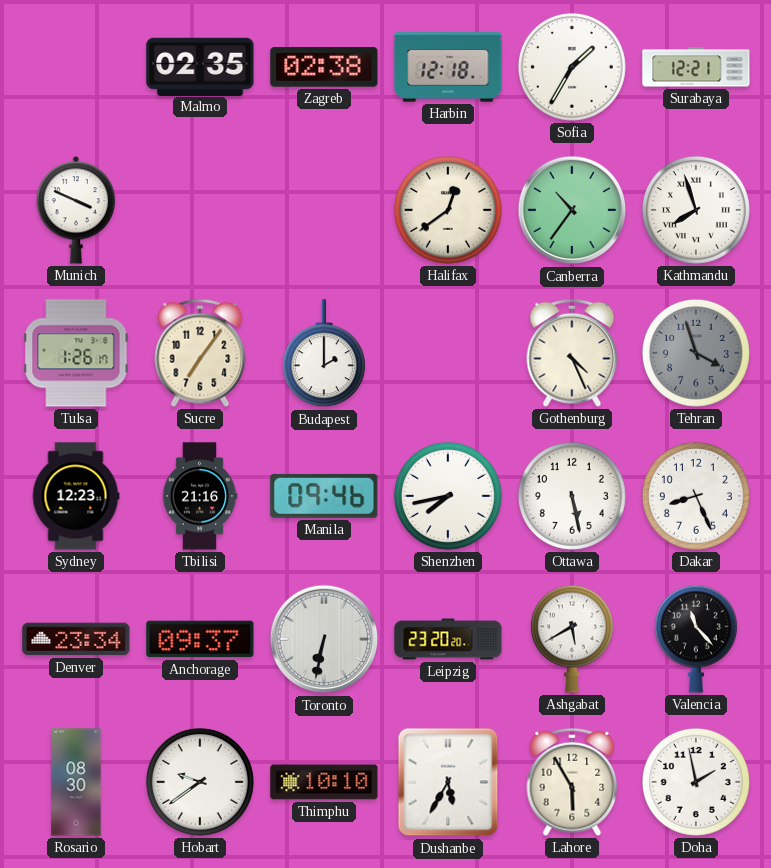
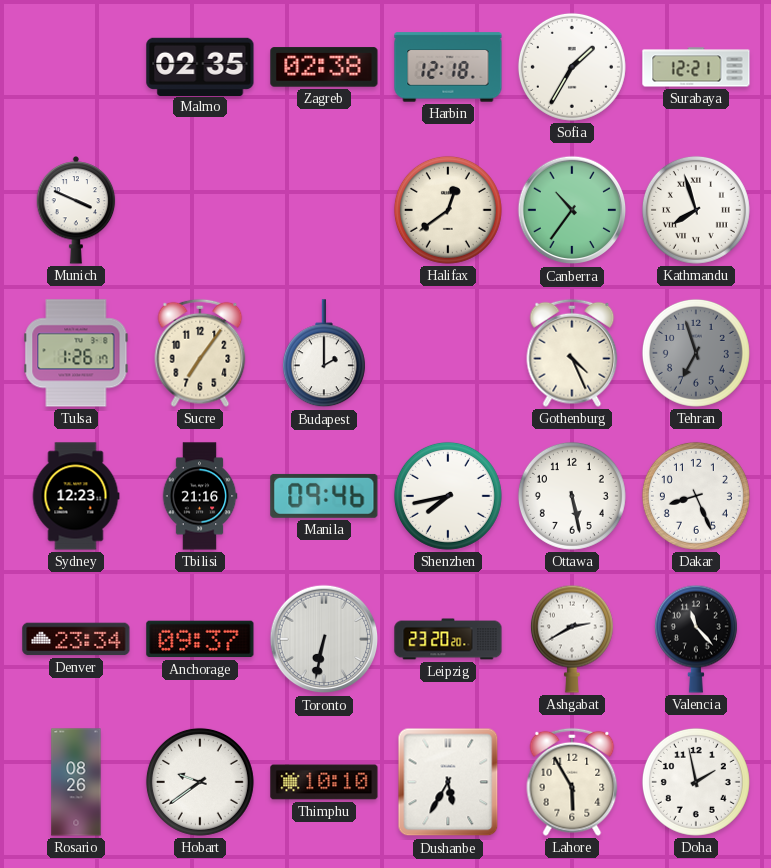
Tehran: 3:57 -> 6:57 (696, 353)
Ashgabat: 5:40 -> 2:40 (572, 639)
Rosario: 08:30 -> 08:26 (76, 782)
